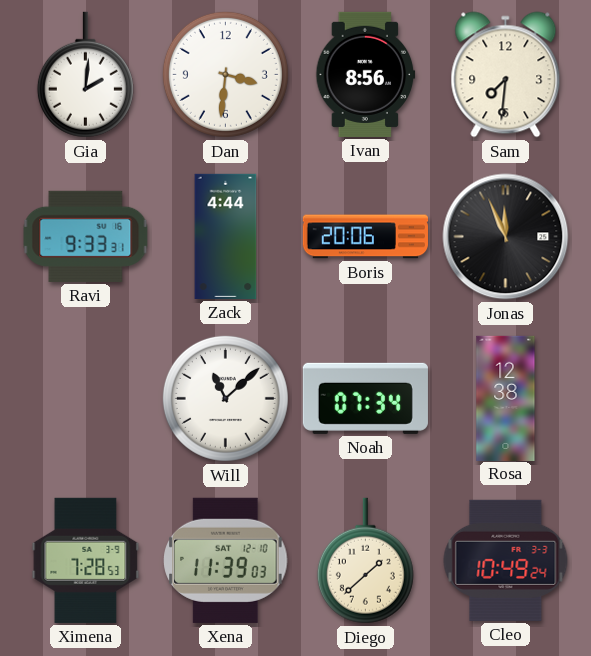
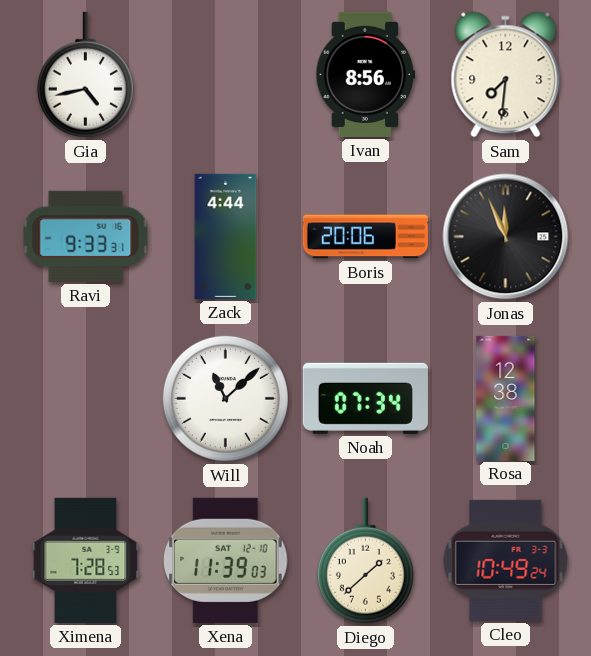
Gia: 2:01 -> 4:43 (85, 75)
Dan: 3:31 -> none (225, 74)
